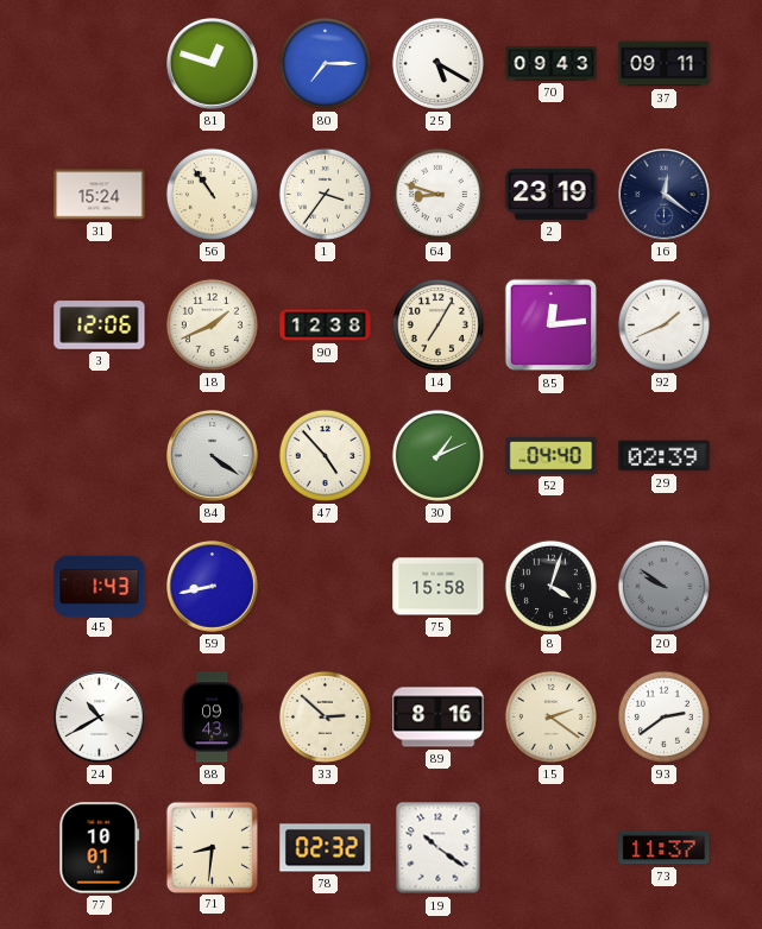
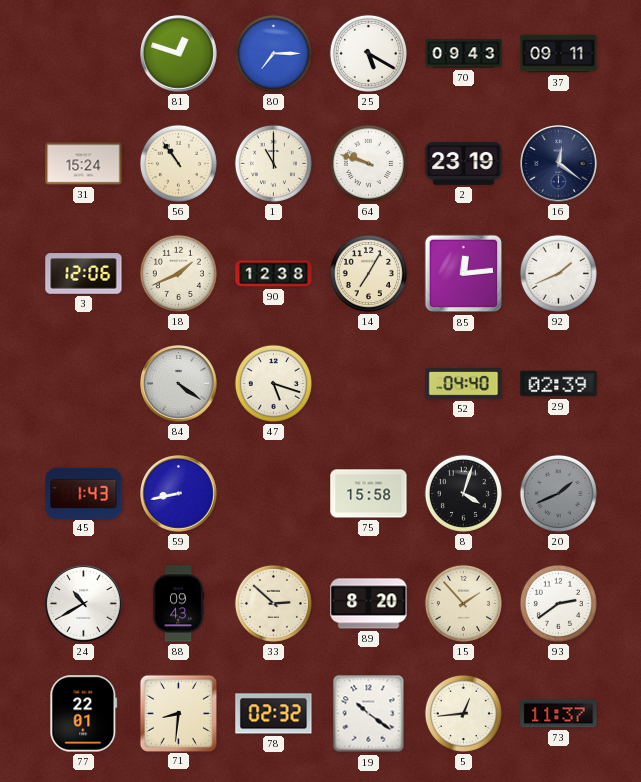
1: 3:36 -> 11:00 (273, 163)
64: 8:48 -> 9:48 (368, 163)
47: 4:53 -> 5:18 (273, 383)
30: 1:11 -> none (437, 455)
20: 9:51 -> 1:41 (558, 493)
89: 8:16 -> 8:20 (369, 604)
15: 2:21 -> 1:53 (463, 603)
77: 10:01 -> 22:01 (84, 714)
5: none -> 12:44 (463, 713)
